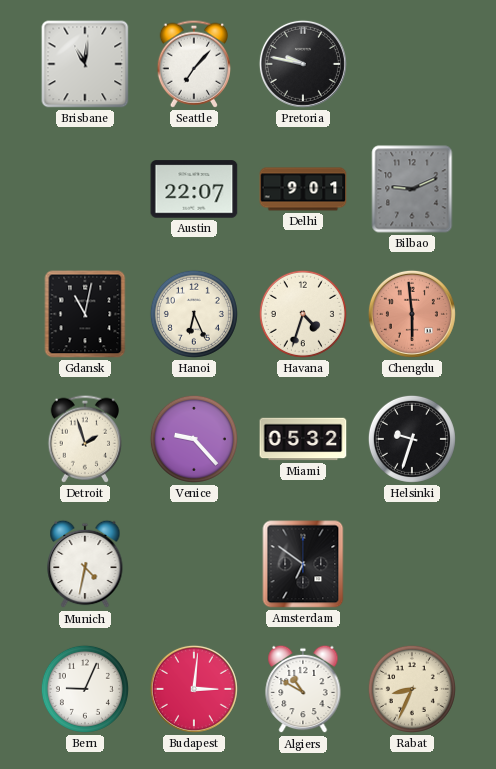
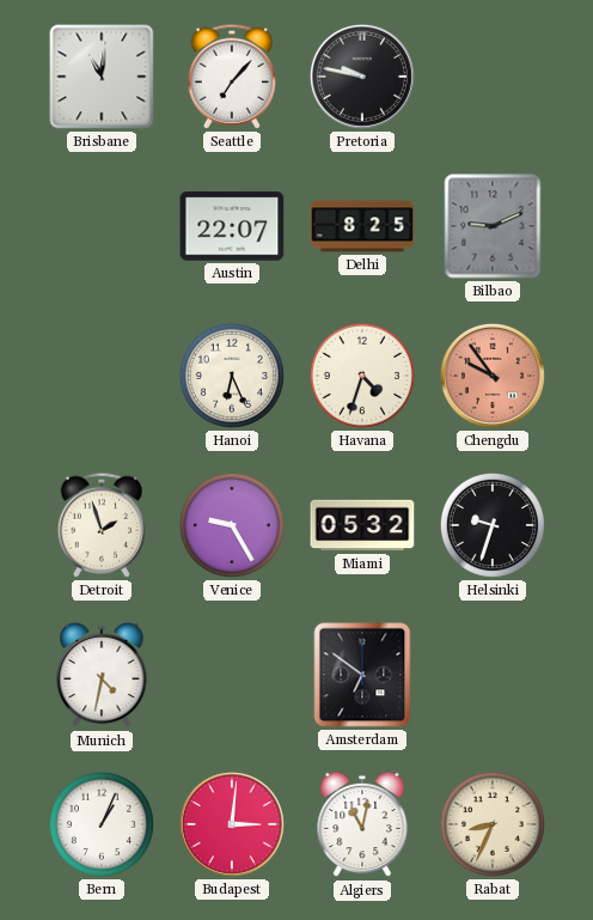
Delhi: 9:01 -> 8:25 (362, 226)
Gdansk: 11:02 -> none (85, 314)
Chengdu: 5:59 -> 9:54 (493, 376)
Venice: 9:23 -> 9:25 (232, 525)
Bern: 9:04 -> 1:04 (102, 824)
Algiers: 10:50 -> 11:02 (362, 824)
